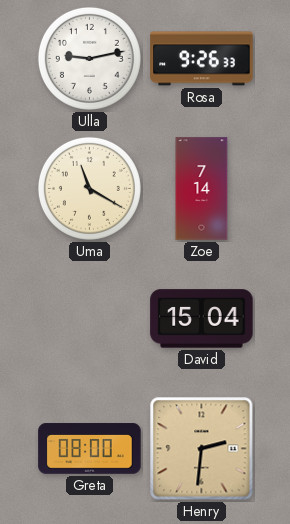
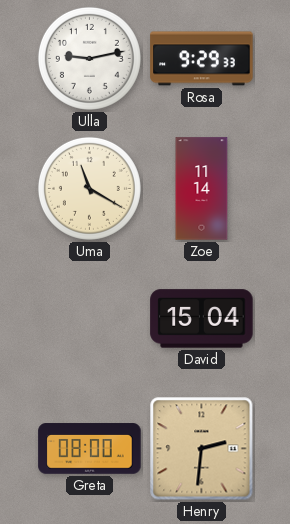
Rosa: 9:26 -> 9:29 (202, 59)
Zoe: 7:14 -> 11:14 (202, 189)
